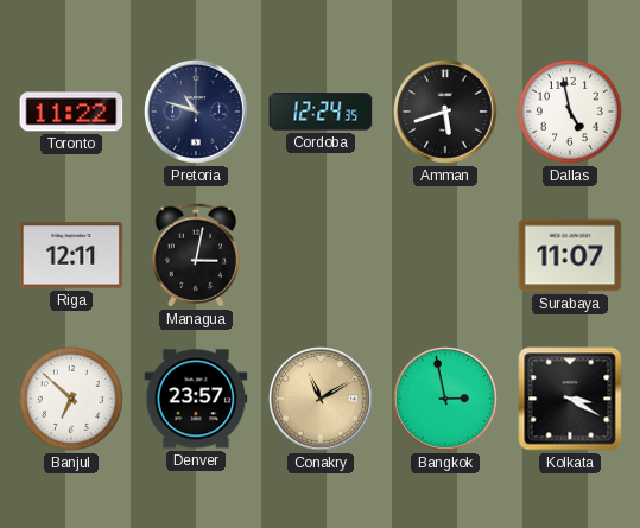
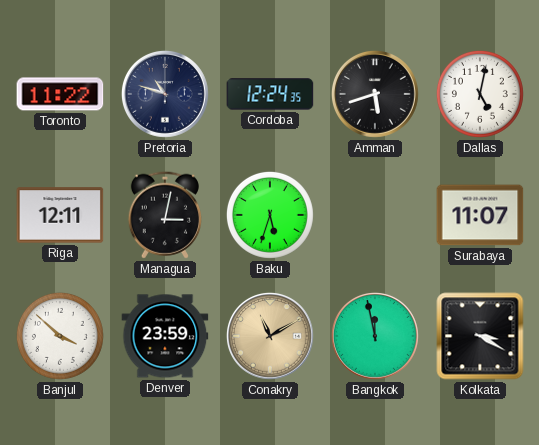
Dallas: 4:58 -> 5:02 (480, 94)
Baku: none -> 5:33 (270, 215)
Banjul: 6:52 -> 3:52 (60, 336)
Denver: 23:57 -> 23:59 (165, 336)
Bangkok: 2:58 -> 11:58 (375, 336)
